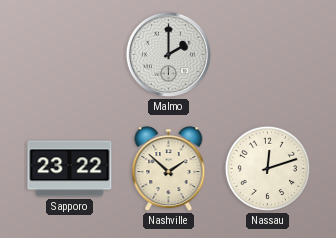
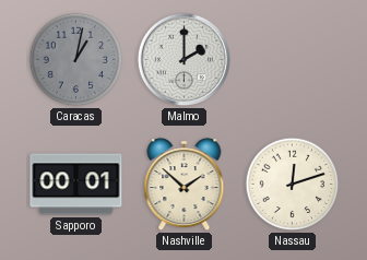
Caracas: none -> 1:02 (76, 60)
Sapporo: 23:22 -> 00:01 (76, 185)
